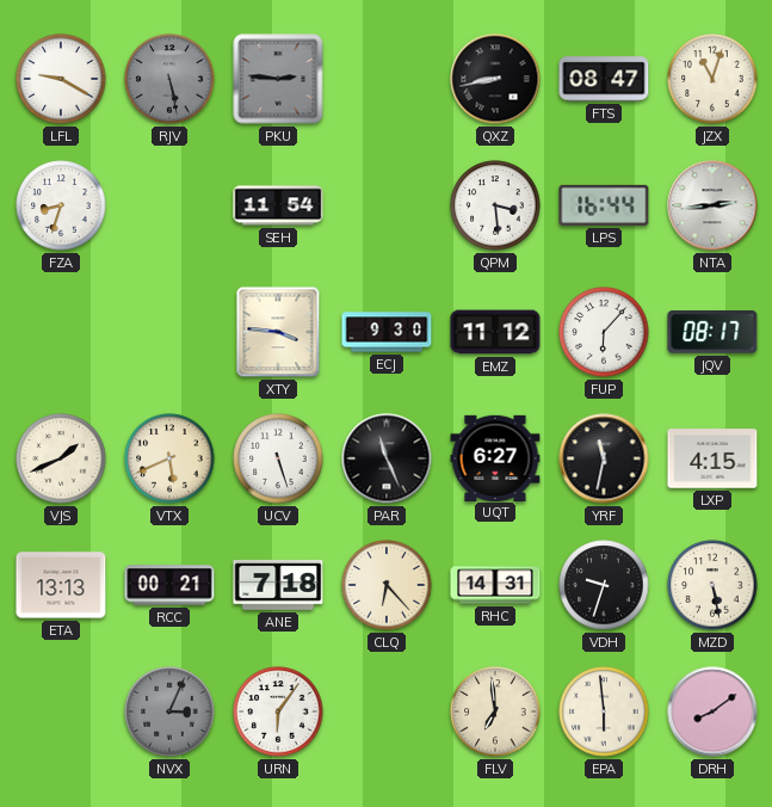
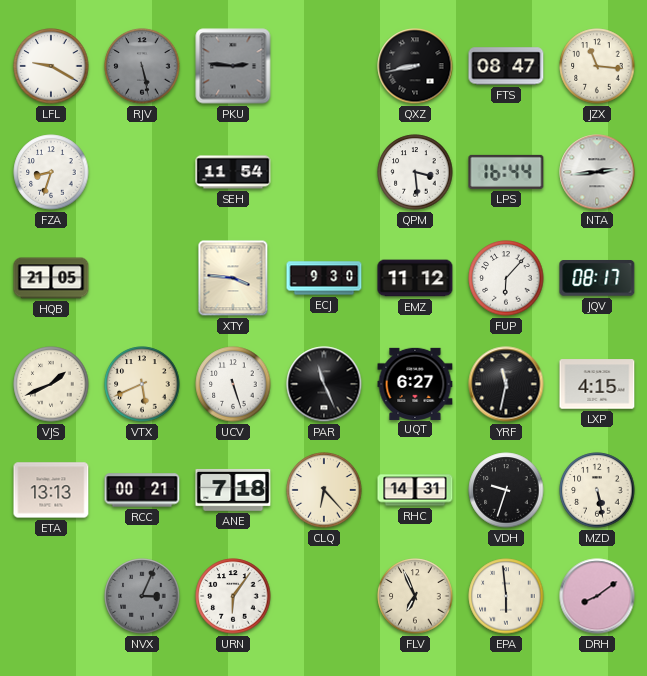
JZX: 11:03 -> 11:16 (597, 66)
HQB: none -> 21:05 (51, 278)
FLV: 6:59 -> 6:56 (415, 596)
